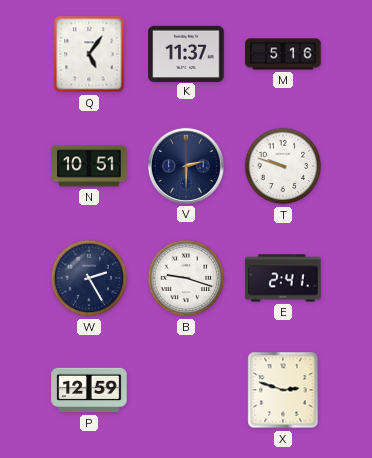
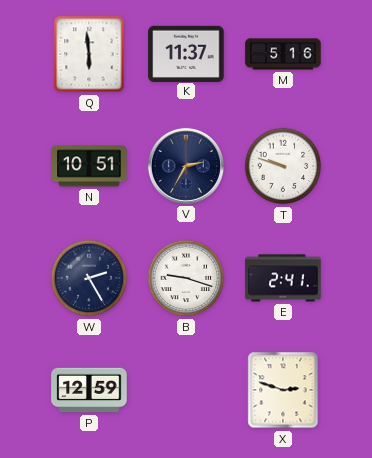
Q: 5:06 -> 5:59 (89, 54)
V: 2:30 -> 2:35 (186, 166)
